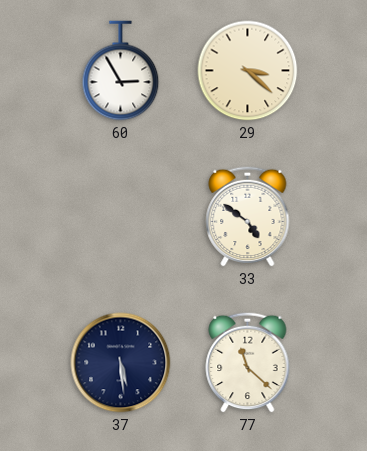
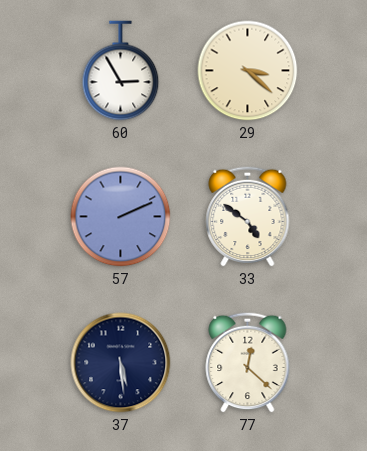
57: none -> 2:11 (121, 217)
77: 11:22 -> 12:22 (248, 362)
